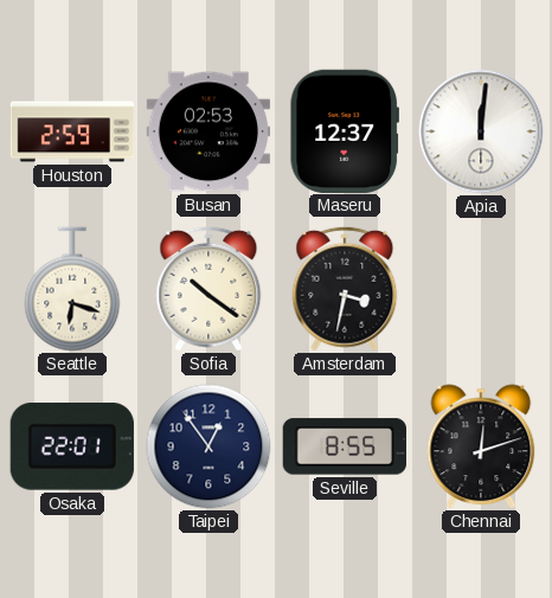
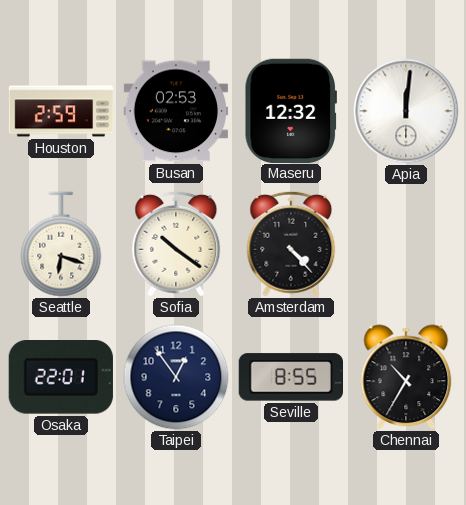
Maseru: 12:37 -> 12:32 (291, 110)
Amsterdam: 3:32 -> 4:23 (291, 244)
Chennai: 12:12 -> 10:35 (406, 377)
